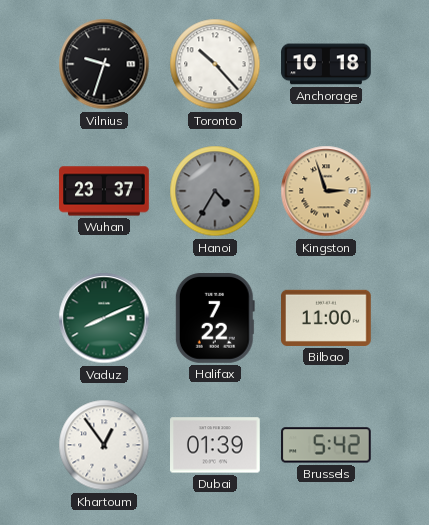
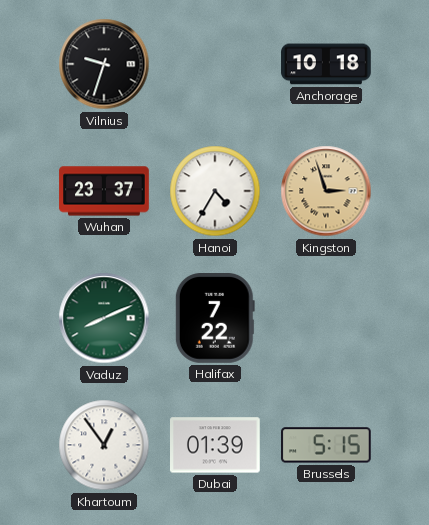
Toronto: 10:23 -> none (215, 64)
Hanoi dial: grey -> white (215, 191)
Bilbao: 11:00 -> none (327, 318)
Brussels: 5:42 -> 5:15 (327, 445)
